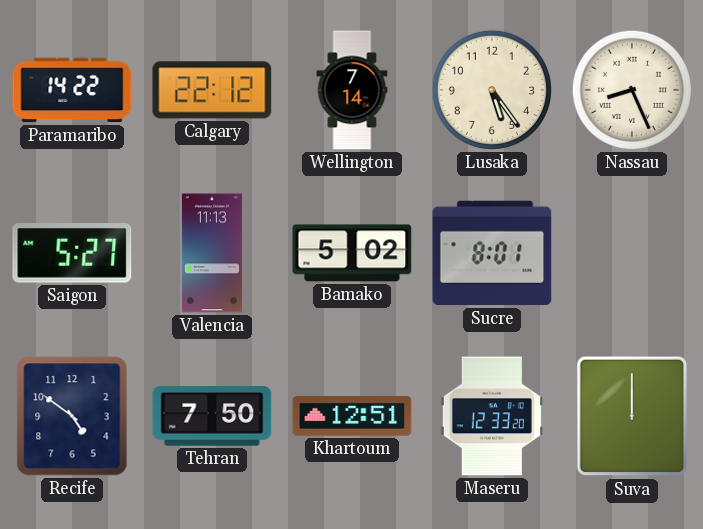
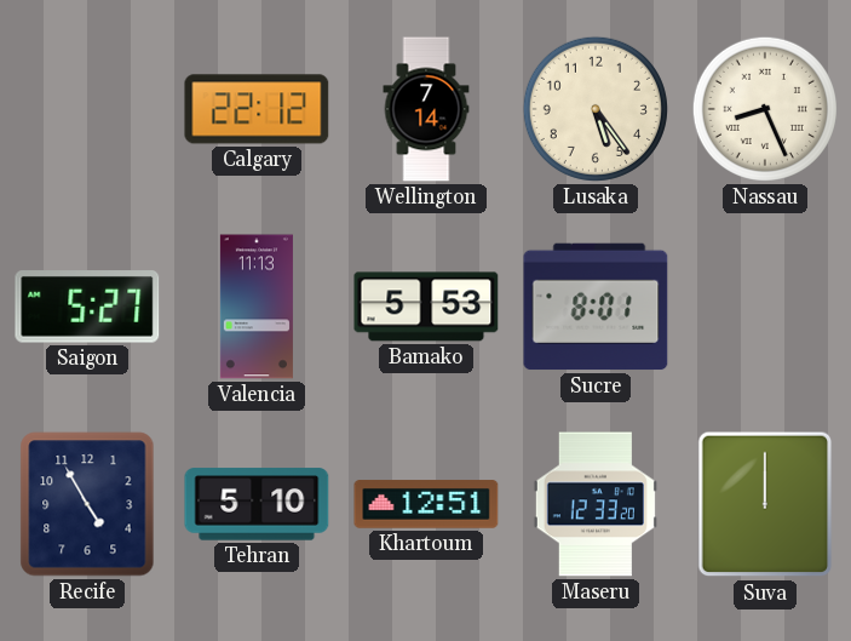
Paramaribo: 14:22 -> none (72, 90)
Bamako: 5:02 -> 5:53 (426, 307)
Recife: 4:51 -> 4:55 (87, 504)
Tehran: 7:50 -> 5:10 (257, 504)
